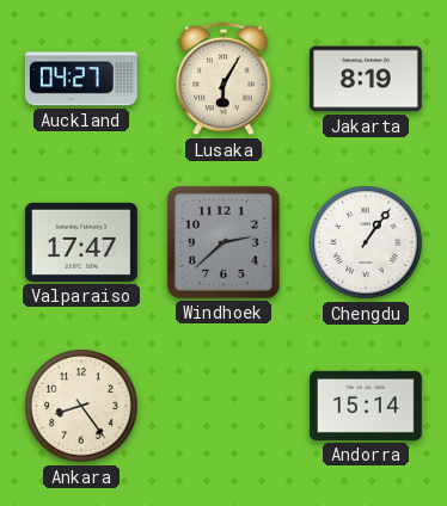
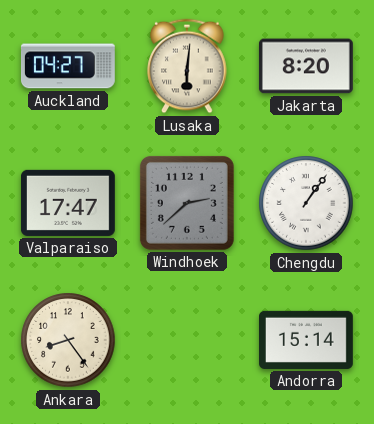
Lusaka: 6:05 -> 6:01 (187, 66)
Jakarta: 8:19 -> 8:20 (306, 66)
